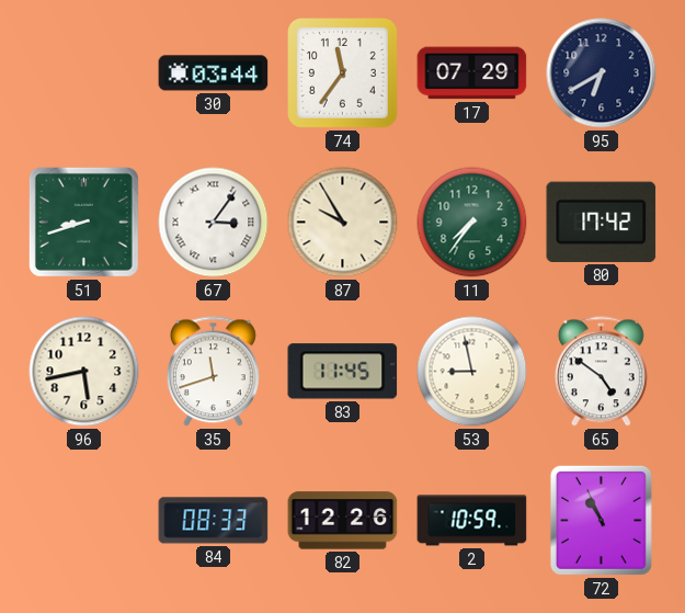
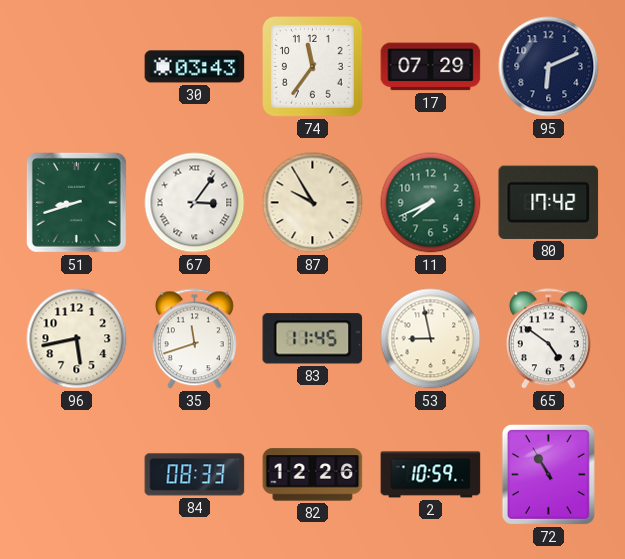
30: 03:44 -> 03:43 (195, 67)
95: 6:40 -> 6:11 (549, 67)
11: 7:36 -> 7:41 (431, 203)
72: 10:56 -> 10:55 (548, 474)
